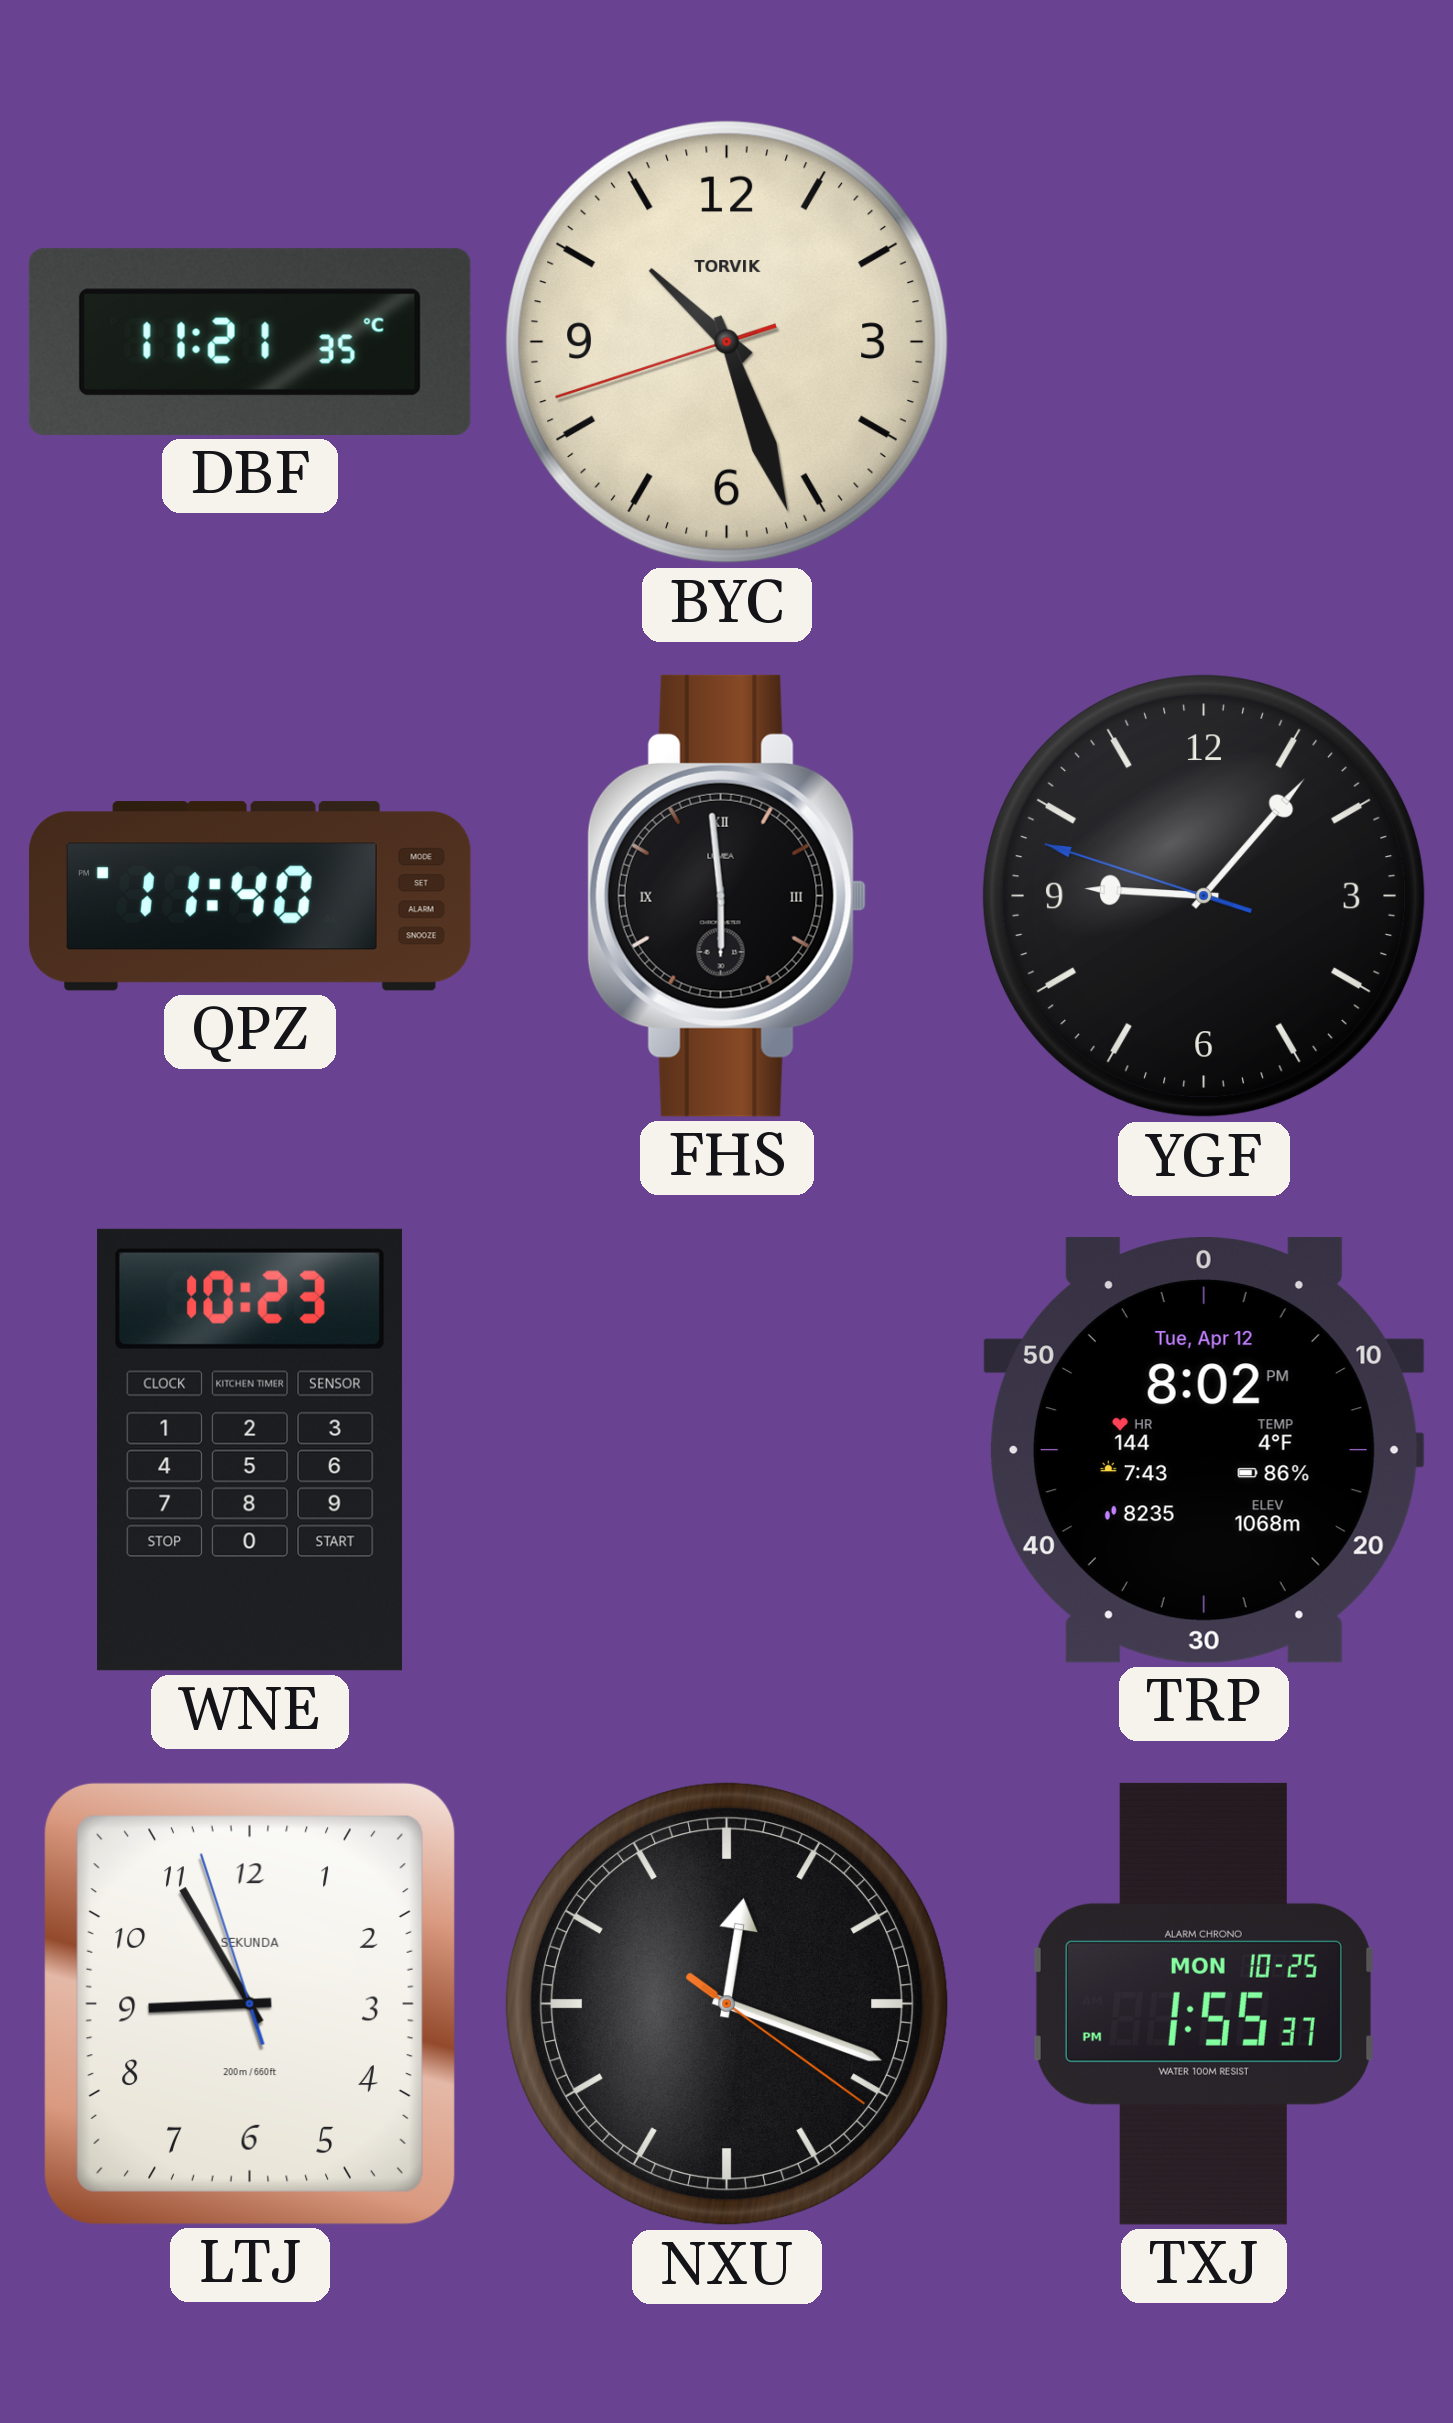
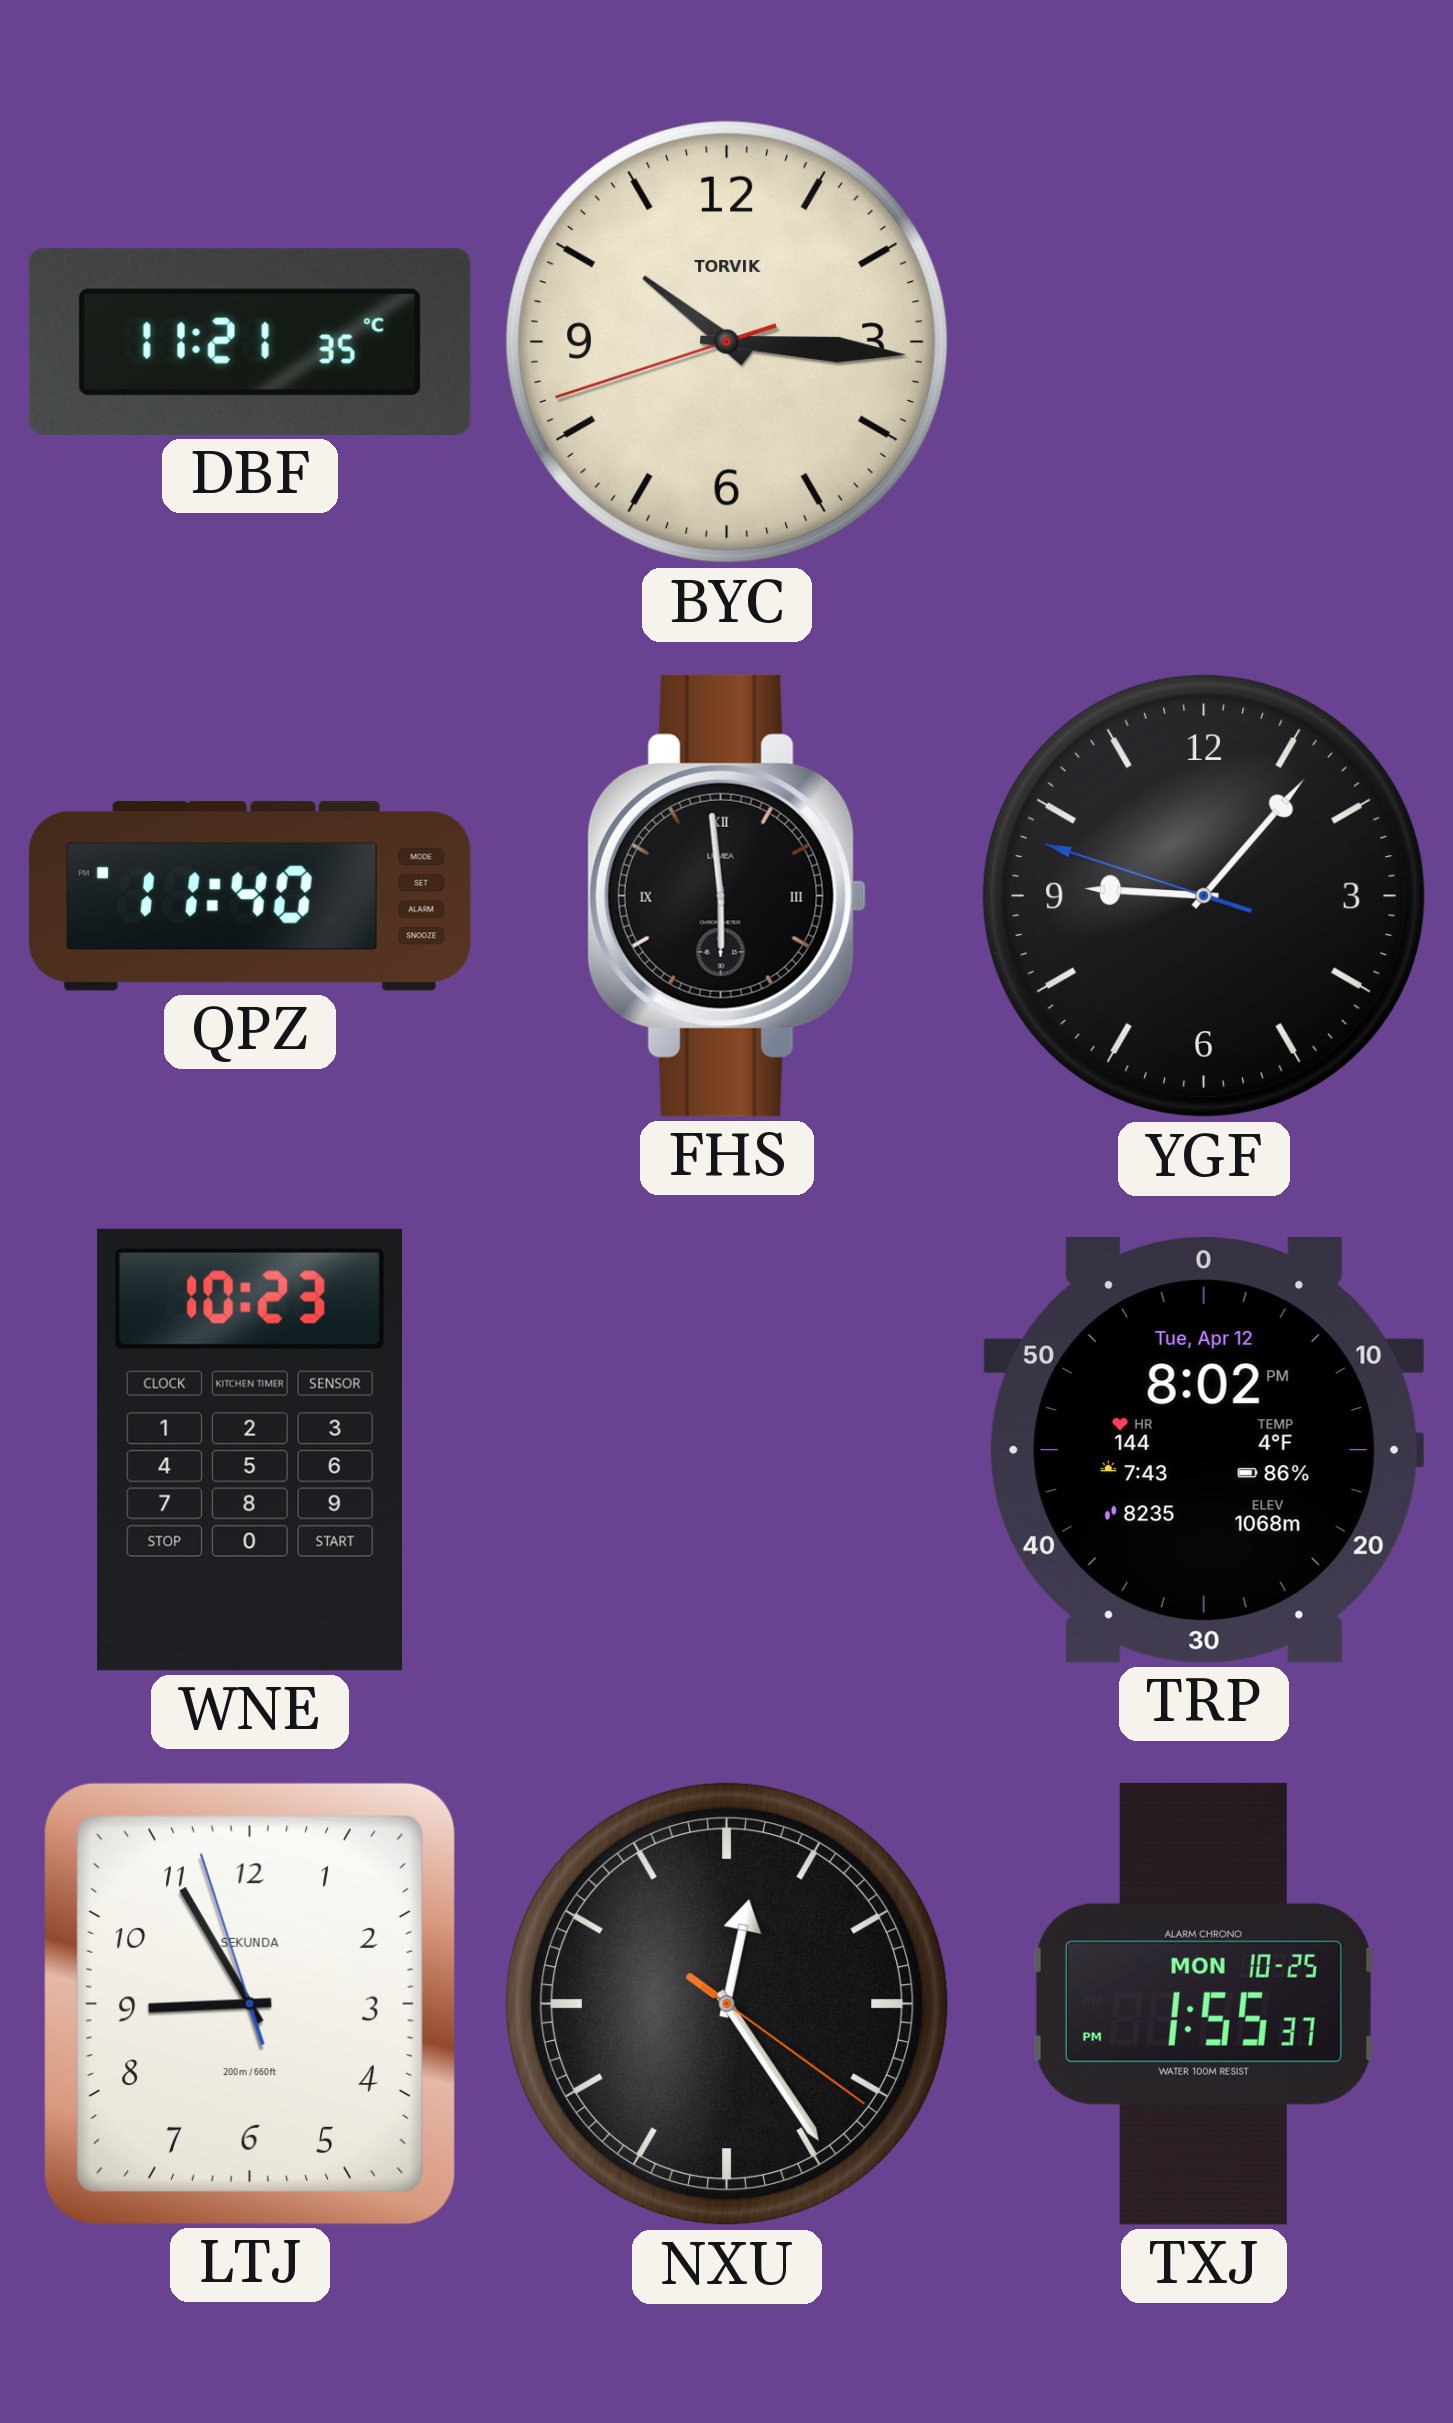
BYC: 10:26 -> 10:15 (727, 342)
NXU: 12:18 -> 12:24 (727, 2004)
